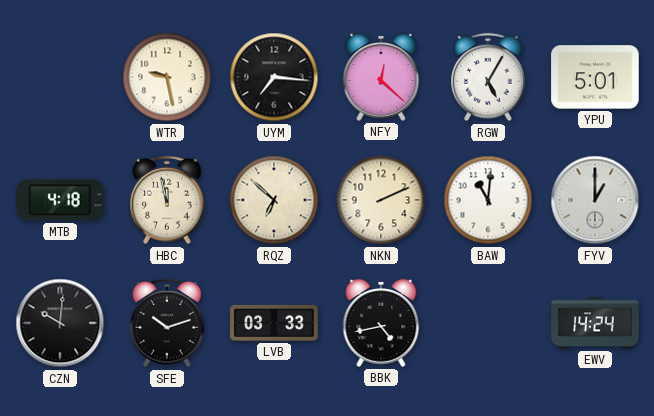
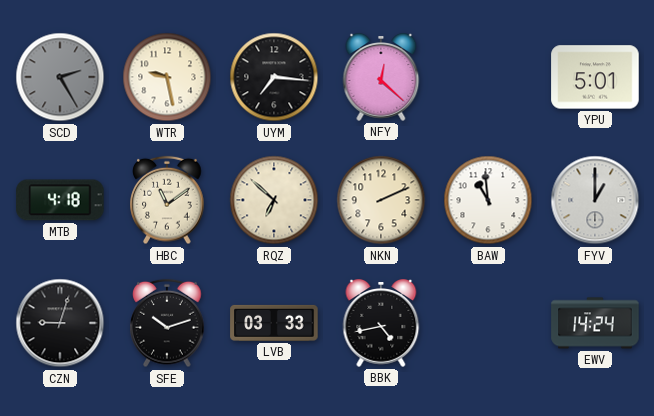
SCD: none -> 2:25 (60, 77)
RGW: 5:05 -> none (488, 77)
HBC: 11:58 -> 11:09 (167, 200)
BAW: 11:01 -> 10:59 (488, 200)
CZN: 10:01 -> 9:03 (60, 323)
